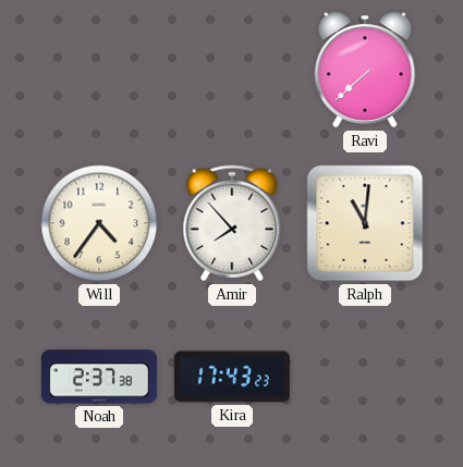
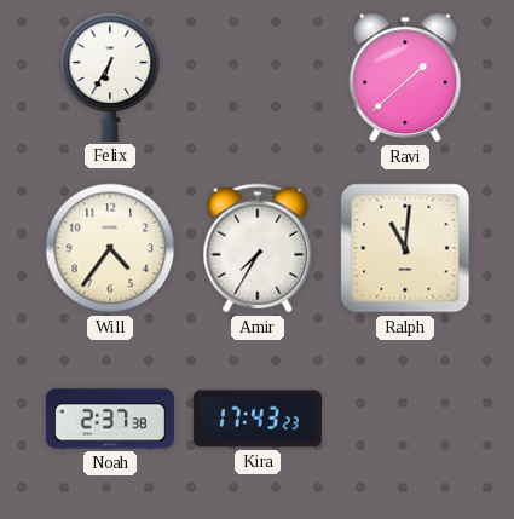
Felix: none -> 6:35 (110, 77)
Ravi: 7:38 -> 1:38 (405, 77)
Amir: 7:53 -> 7:35 (258, 248)
